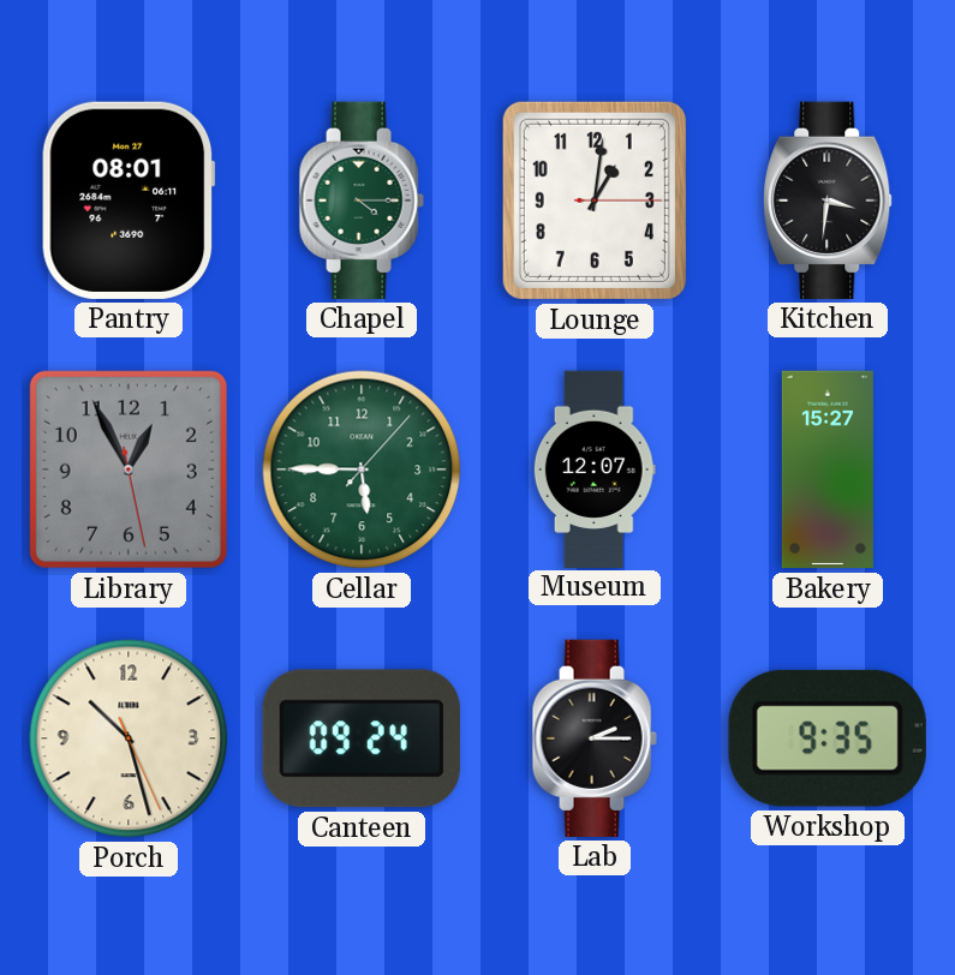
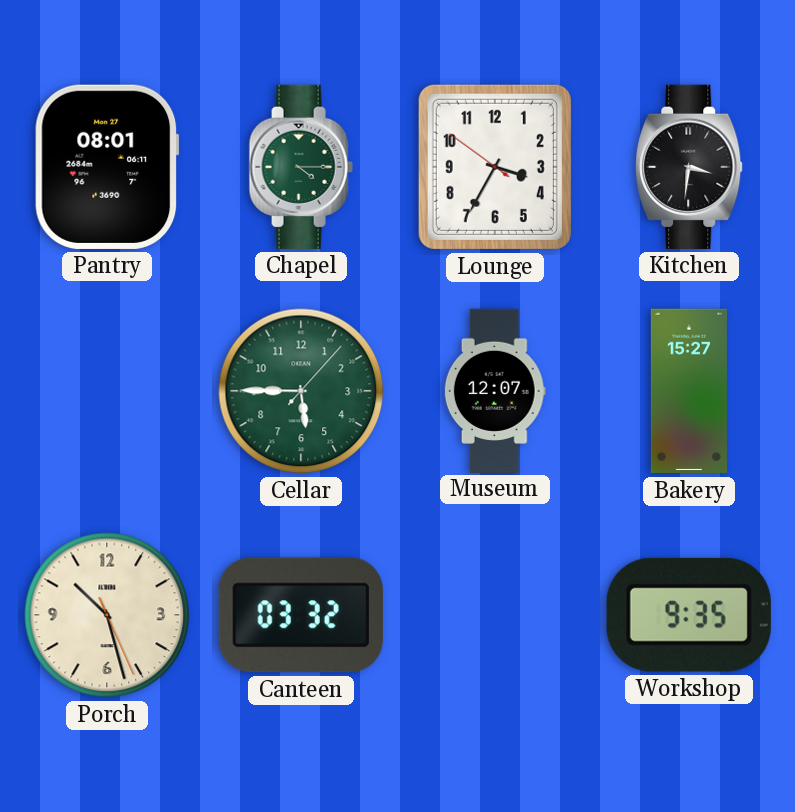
Lounge: 1:01 -> 3:34 (495, 167)
Library: 12:55 -> none (129, 469)
Canteen: 09:24 -> 03:32 (301, 615)
Lab: 2:15 -> none (595, 738)
